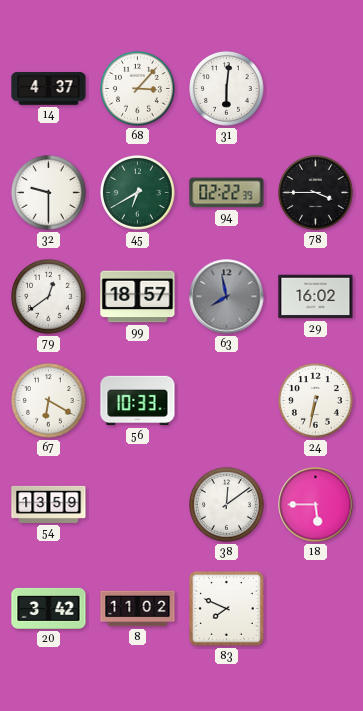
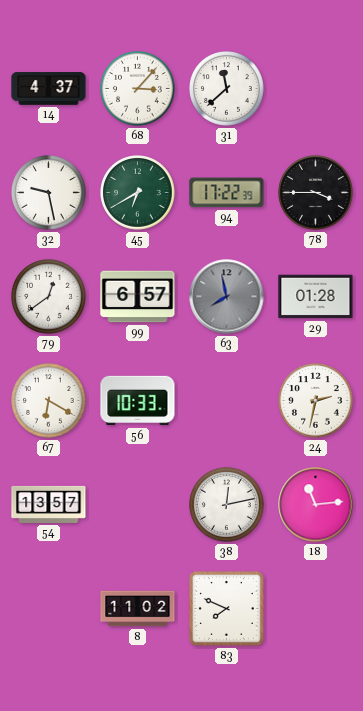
31: 6:01 -> 11:38 (227, 89)
32: 9:30 -> 9:28 (49, 193)
94: 02:22 -> 17:22 (227, 193)
99: 18:57 -> 6:57 (138, 297)
29: 16:02 -> 01:28 (316, 297)
24: 6:32 -> 2:32 (316, 401)
54: 13:59 -> 13:57 (49, 504)
38: 12:09 -> 12:13 (227, 505)
18: 5:45 -> 11:14 (316, 505)
20: 3:42 -> none (49, 608)
